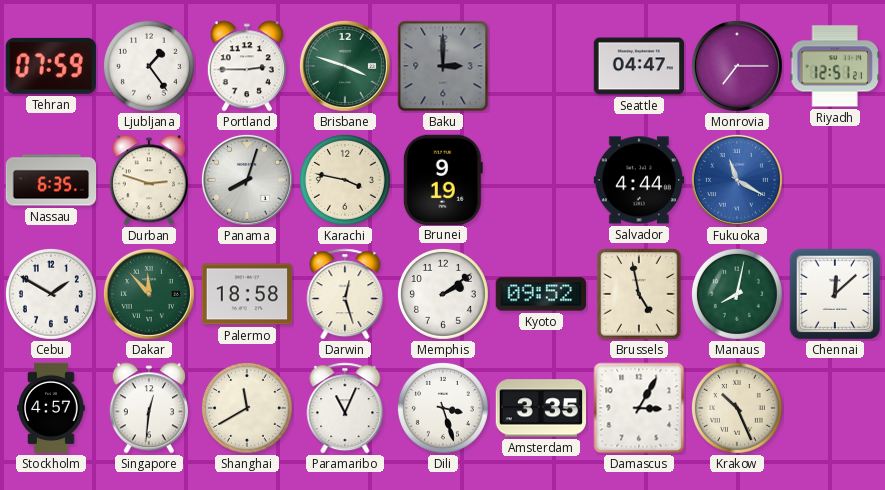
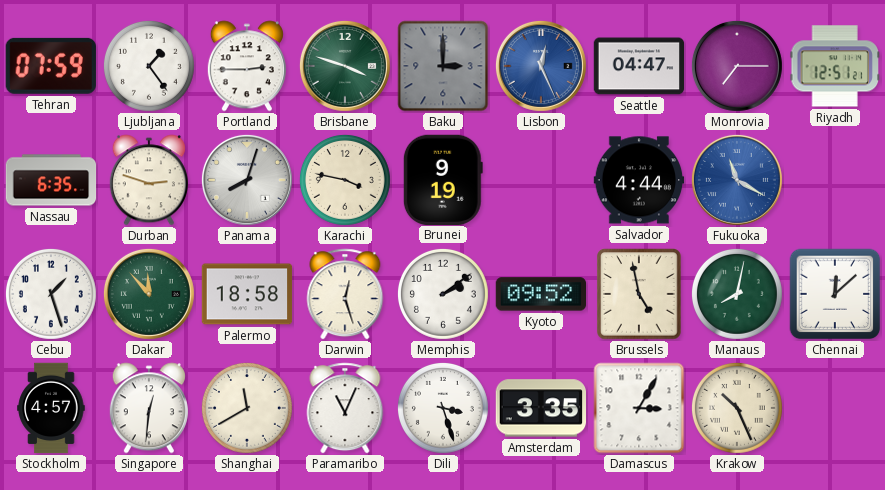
Lisbon: none -> 12:26 (541, 66)
Cebu: 1:50 -> 1:27 (51, 294)
